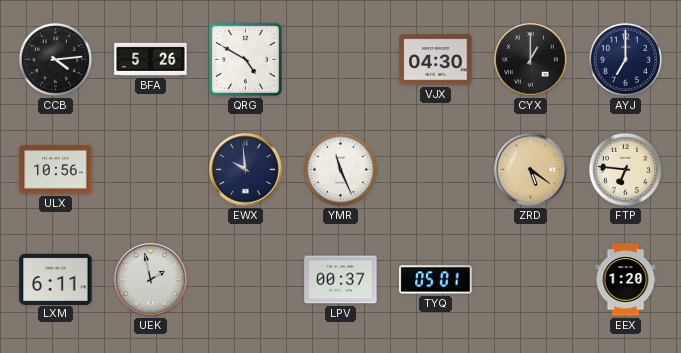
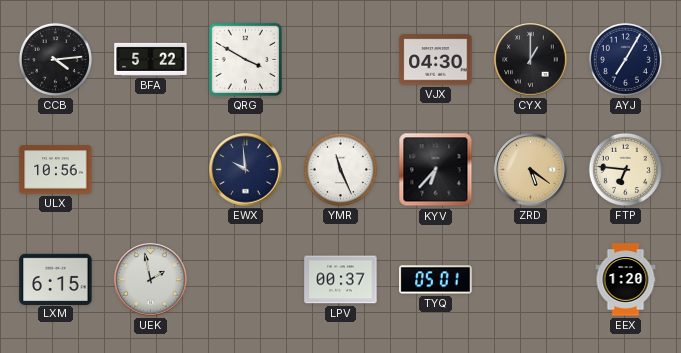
BFA: 5:26 -> 5:22 (151, 59)
QRG: 4:50 -> 3:50 (245, 59)
AYJ: 7:00 -> 7:05 (625, 59)
KYV: none -> 6:37 (436, 170)
LXM: 6:11 -> 6:15 (56, 279)
